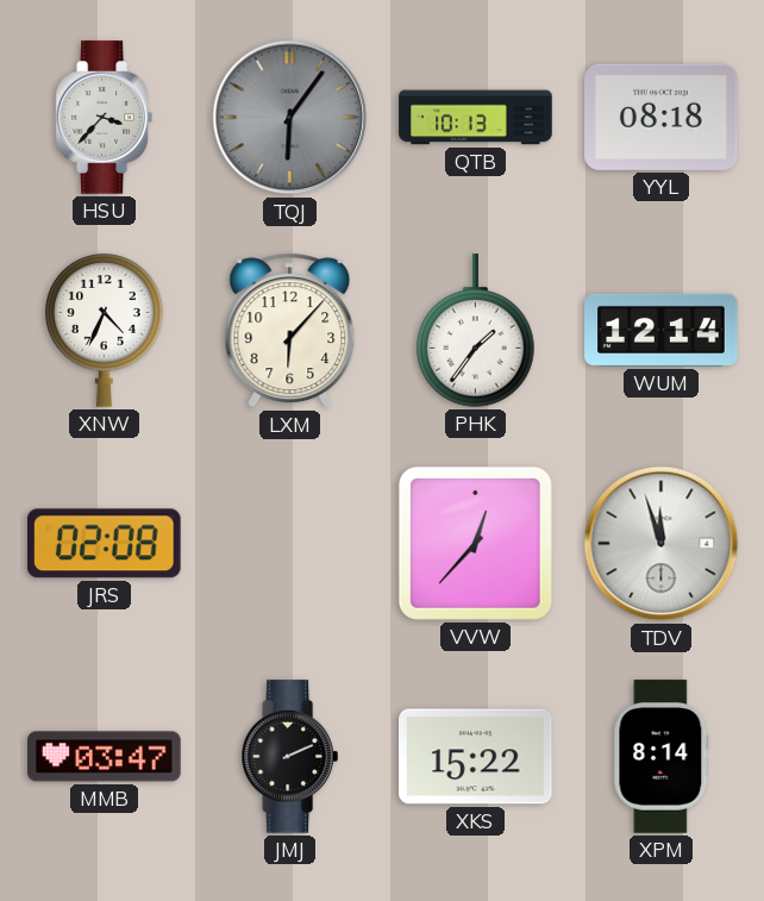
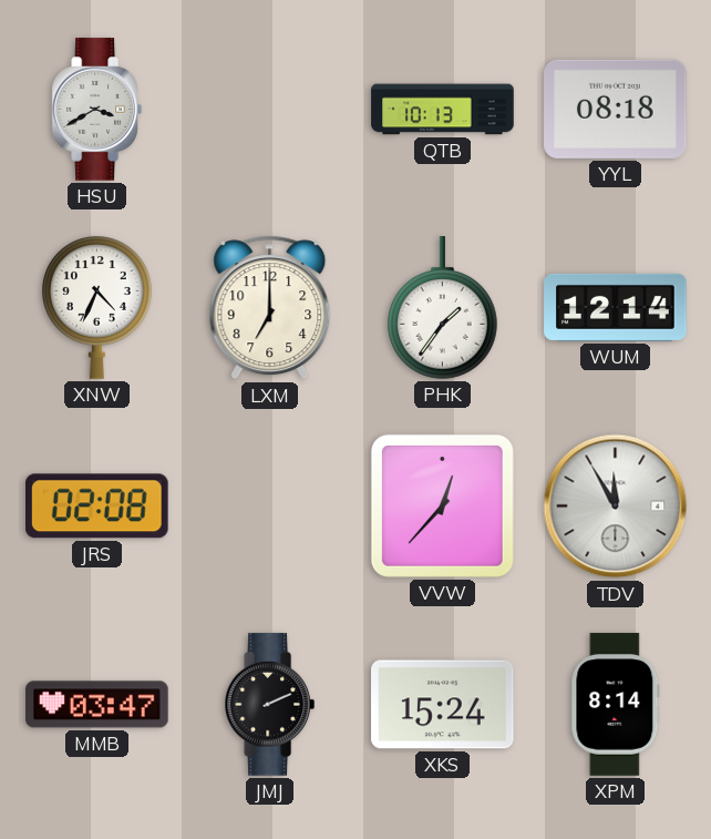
HSU: 3:37 -> 3:40 (96, 110)
TQJ: 6:06 -> none (290, 118)
LXM: 6:07 -> 7:00 (270, 308)
TDV: 11:57 -> 11:55 (616, 507)
XKS: 15:22 -> 15:24 (443, 705)
